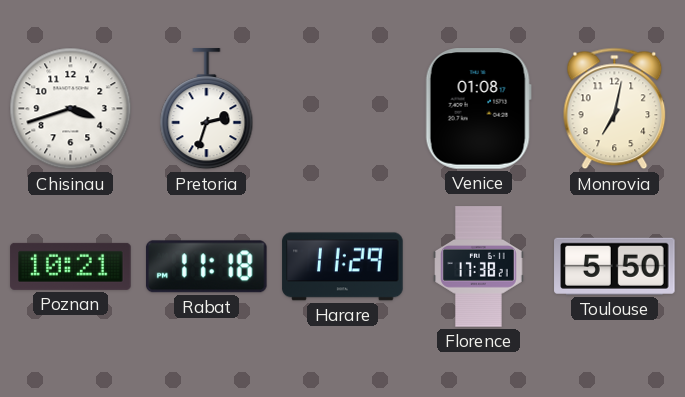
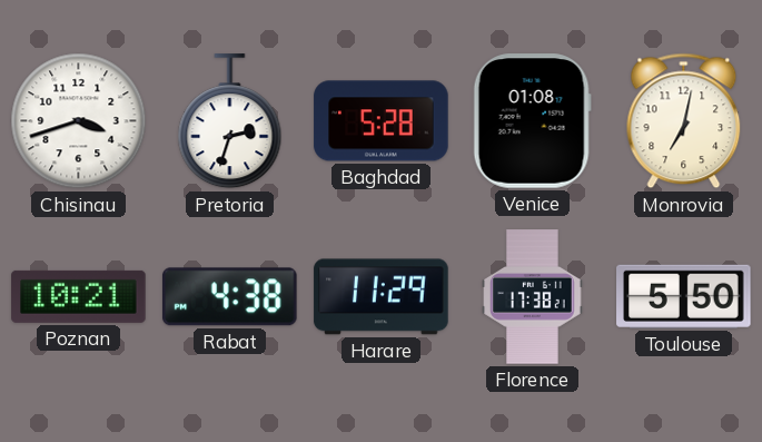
Baghdad: none -> 5:28 (382, 121)
Rabat: 11:18 -> 4:38 (229, 297)
